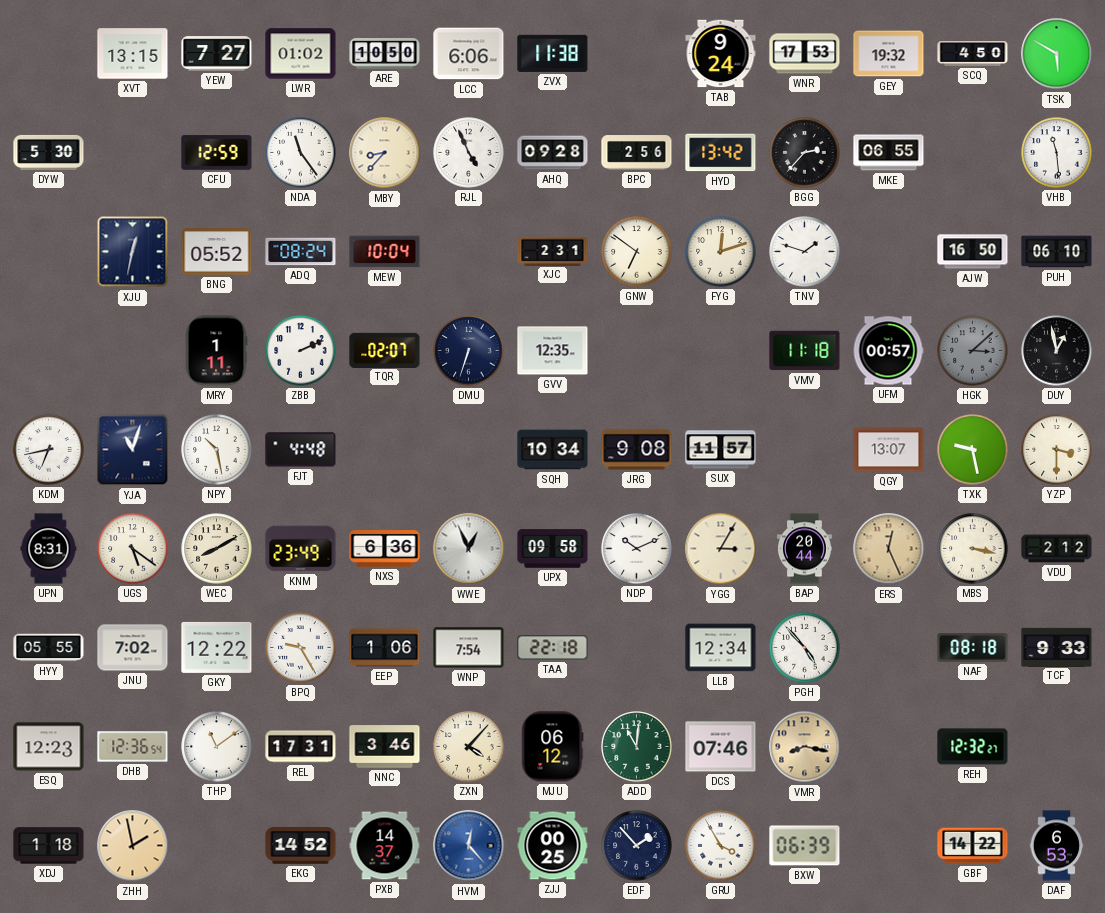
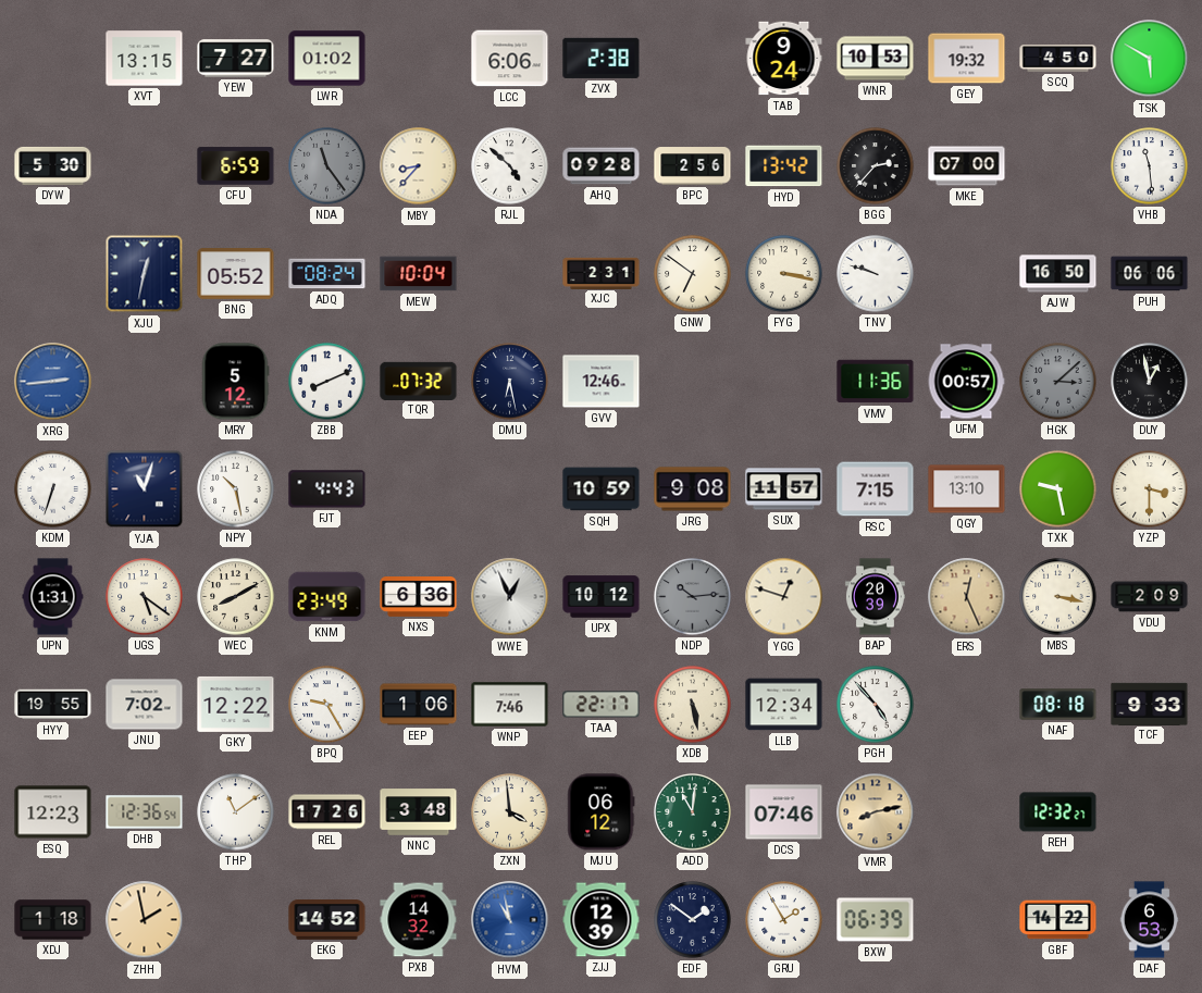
ARE: 10:50 -> none (385, 54)
ZVX: 11:38 -> 2:38 (602, 58)
WNR: 17:53 -> 10:53 (876, 59)
CFU: 12:59 -> 6:59 (236, 166)
NDA dial: white -> grey (327, 166)
RJL: 4:56 -> 4:52 (510, 166)
MKE: 06:55 -> 07:00 (967, 166)
FYG: 12:12 -> 3:17 (784, 274)
TNV: 1:48 -> 9:48 (876, 274)
PUH: 06:10 -> 06:06 (1150, 274)
XRG: none -> 2:44 (53, 382)
MRY: 1:11 -> 5:12 (235, 382)
ZBB: 2:11 -> 8:11 (327, 382)
TQR: 02:07 -> 07:32 (419, 381)
DMU: 6:33 -> 6:28 (510, 382)
GVV: 12:35 -> 12:46 (602, 382)
VMV: 11:18 -> 11:36 (876, 382)
KDM: 6:43 -> 6:33 (53, 489)
FJT: 4:48 -> 4:43 (327, 489)
SQH: 10:34 -> 10:59 (602, 489)
RSC: none -> 7:15 (876, 489)
QGY: 13:07 -> 13:10 (967, 489)
UPN: 8:31 -> 1:31 (53, 597)
UPX: 09:58 -> 10:12 (602, 597)
NDP: 10:11 -> 10:14 (693, 597)
NDP dial: white -> grey (693, 597)
YGG: 3:05 -> 12:48 (784, 597)
BAP: 20:44 -> 20:39 (875, 597)
VDU: 2:12 -> 2:09 (1150, 597)
HYY: 05:55 -> 19:55 (53, 705)
WNP: 7:54 -> 7:46 (510, 705)
TAA: 22:18 -> 22:17 (602, 705)
XDB: none -> 5:28 (693, 705)
REL: 17:31 -> 17:26 (327, 812)
NNC: 3:46 -> 3:48 (419, 812)
ZXN: 4:07 -> 3:59 (510, 812)
VMR: 8:17 -> 8:13 (876, 812)
PXB: 14:37 -> 14:32 (419, 920)
HVM: 12:23 -> 10:58 (510, 920)
ZJJ: 00:25 -> 12:39 (602, 920)
EDF: 1:53 -> 1:51 (693, 920)
GRU: 3:55 -> 1:55 (784, 920)
